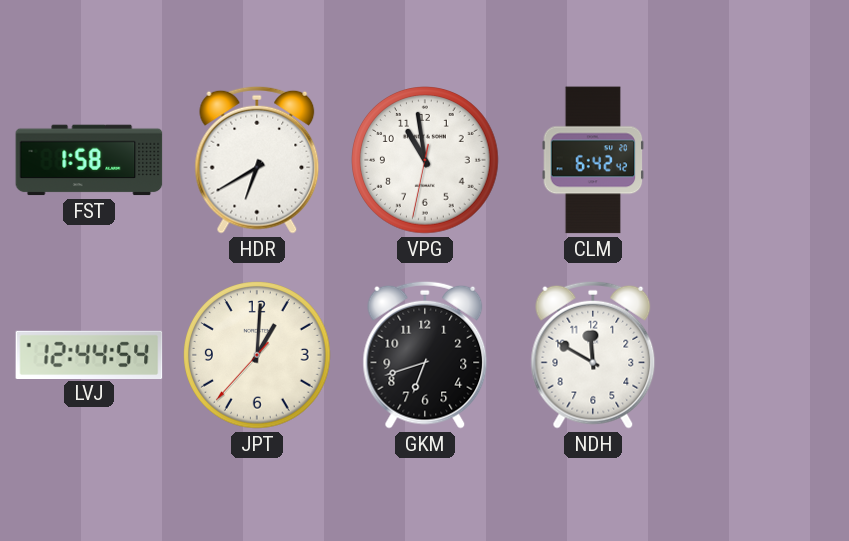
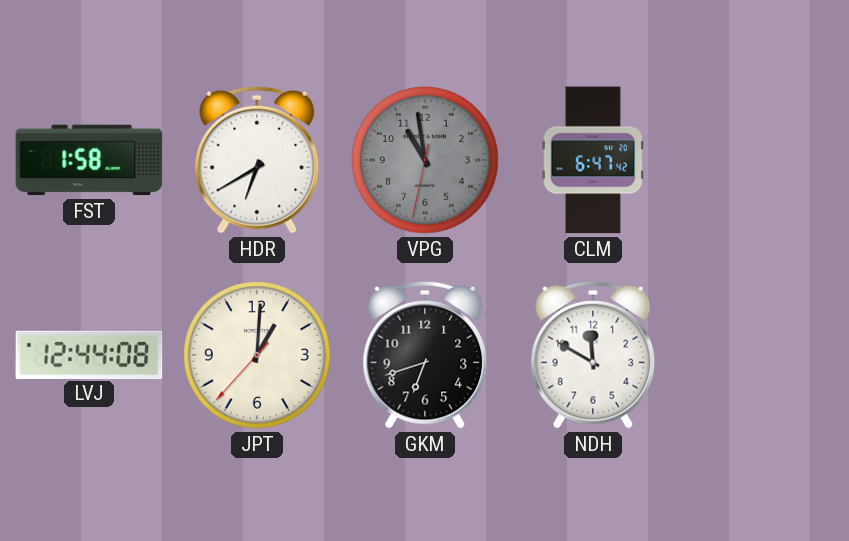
VPG dial: white -> grey (425, 160)
CLM: 6:42 -> 6:47 (593, 160)
LVJ: 12:44:54 -> 12:44:08 (89, 354)
